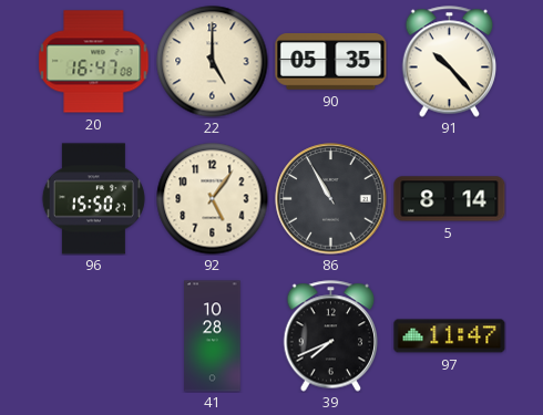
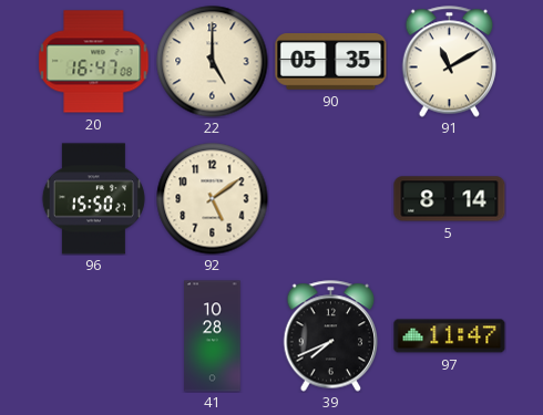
91: 10:23 -> 11:10 (450, 62)
92: 5:06 -> 5:09 (213, 199)
86: 10:55 -> none (331, 199)
